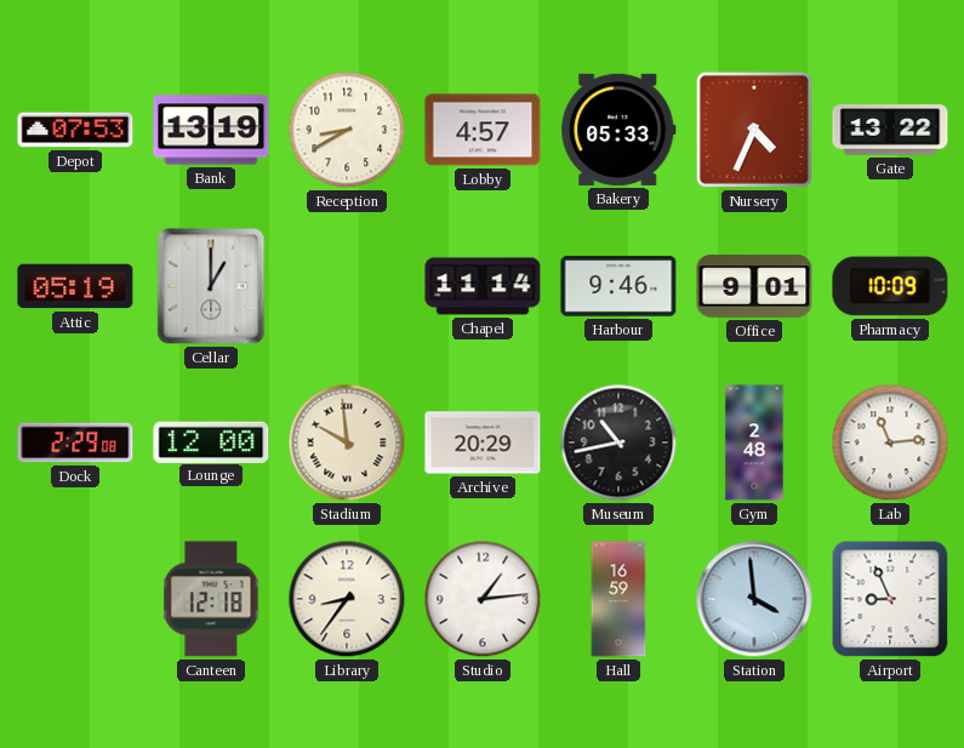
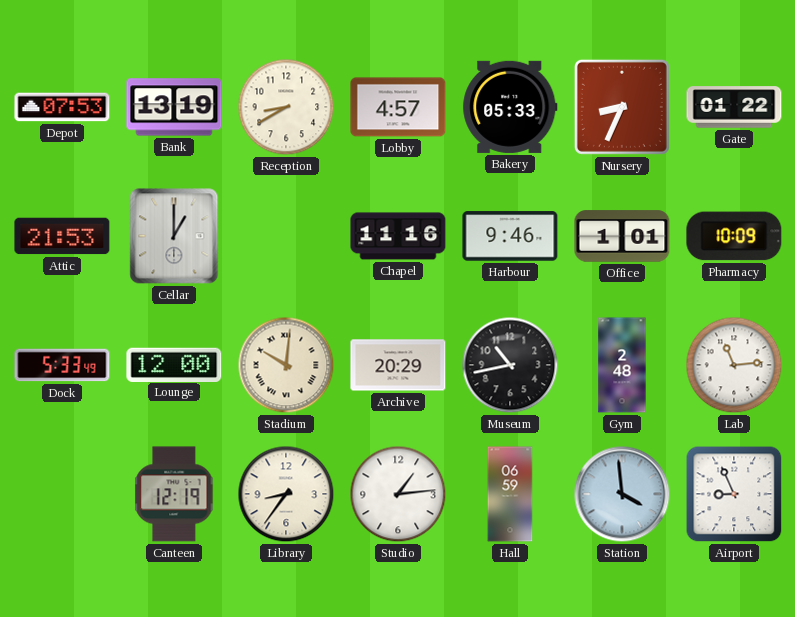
Nursery: 4:34 -> 8:34 (622, 107)
Gate: 13:22 -> 01:22 (734, 107)
Attic: 05:19 -> 21:53 (62, 236)
Chapel: 11:14 -> 11:16 (398, 236)
Office: 9:01 -> 1:01 (622, 236)
Dock: 2:29 -> 5:33 (62, 365)
Stadium: 9:59 -> 10:01 (286, 365)
Canteen: 12:18 -> 12:19 (174, 494)
Hall: 16:59 -> 06:59 (510, 494)
